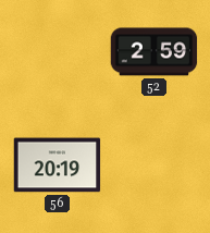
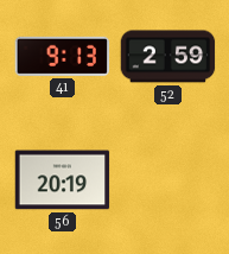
41: none -> 9:13 (63, 56)
